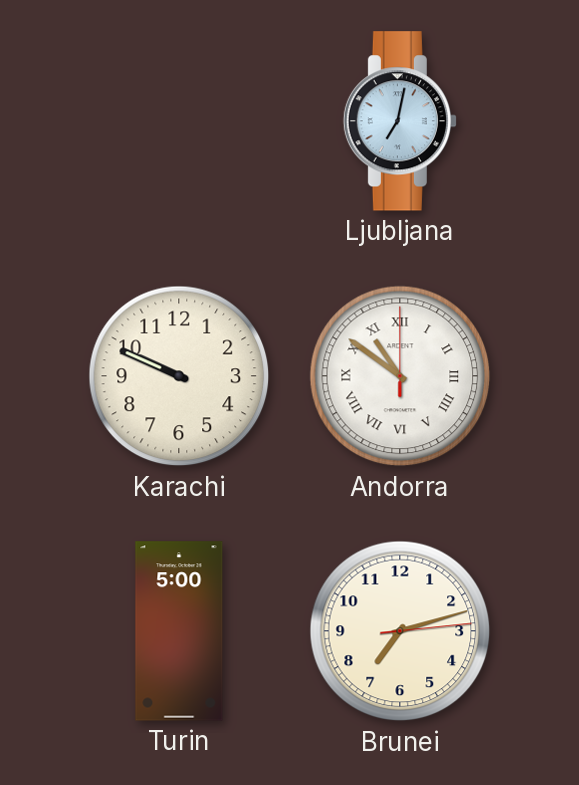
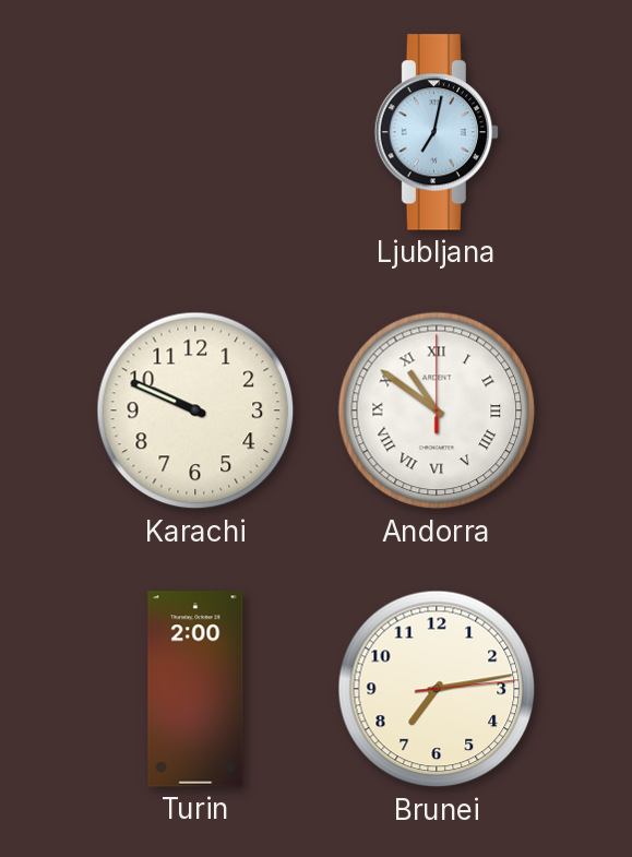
Turin: 5:00 -> 2:00 (195, 689)
Brunei: 7:12 -> 7:13 (437, 689)
